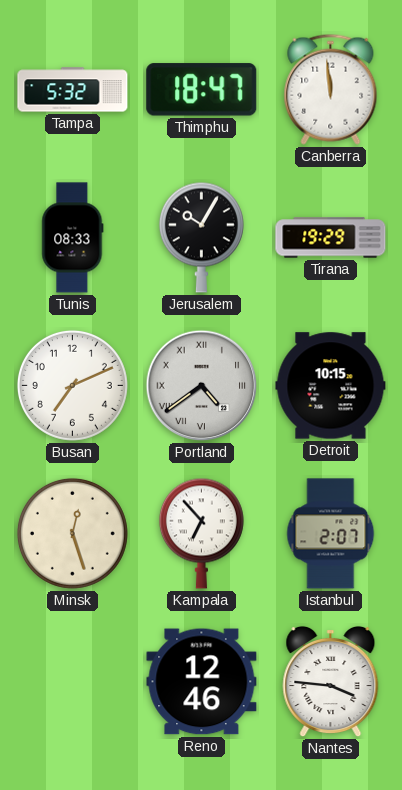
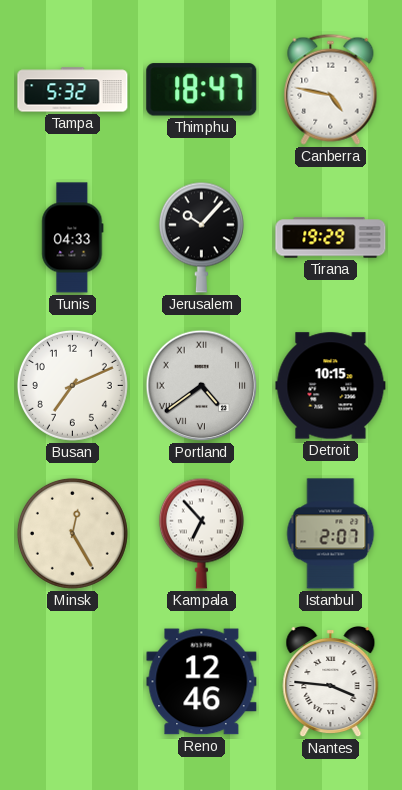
Canberra: 11:59 -> 4:47 (331, 89)
Tunis: 08:33 -> 04:33 (73, 238)
Jerusalem: 10:05 -> 10:07 (201, 237)
Minsk: 12:27 -> 12:25 (72, 533)
